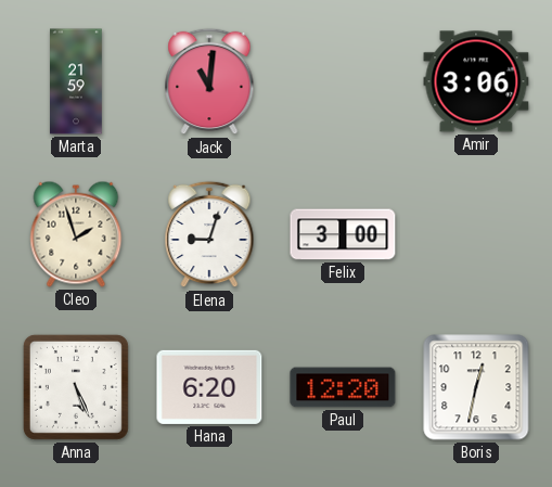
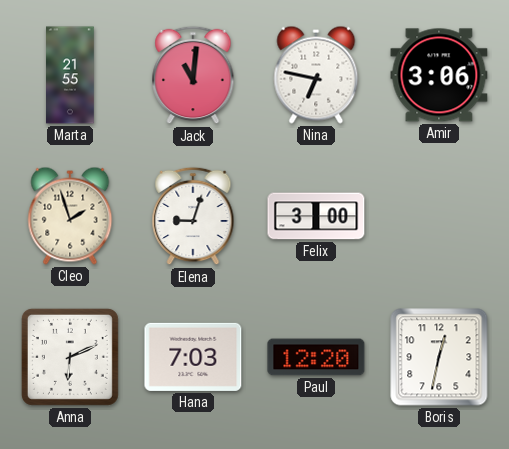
Marta: 21:59 -> 21:55 (70, 75)
Nina: none -> 6:47 (316, 75)
Anna: 5:26 -> 6:11 (70, 357)
Hana: 6:20 -> 7:03 (193, 357)
